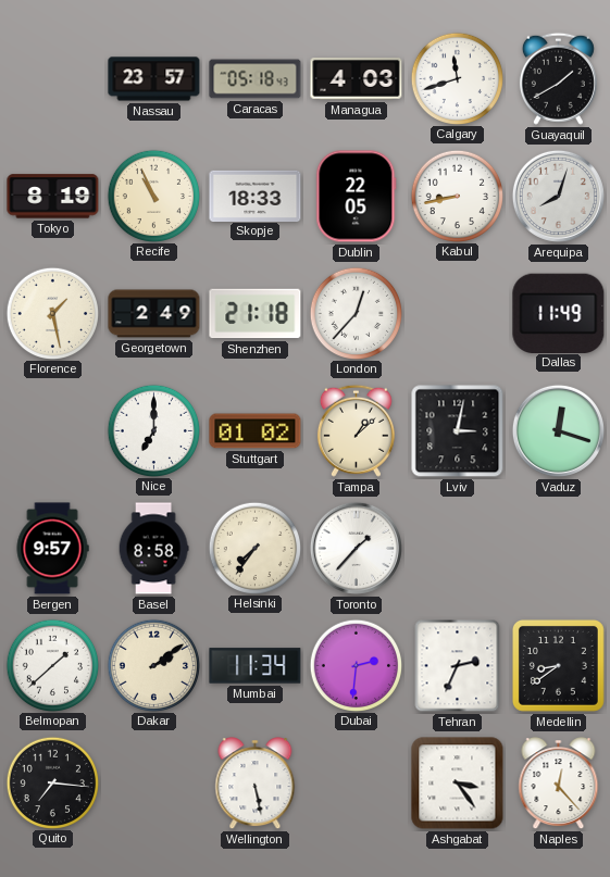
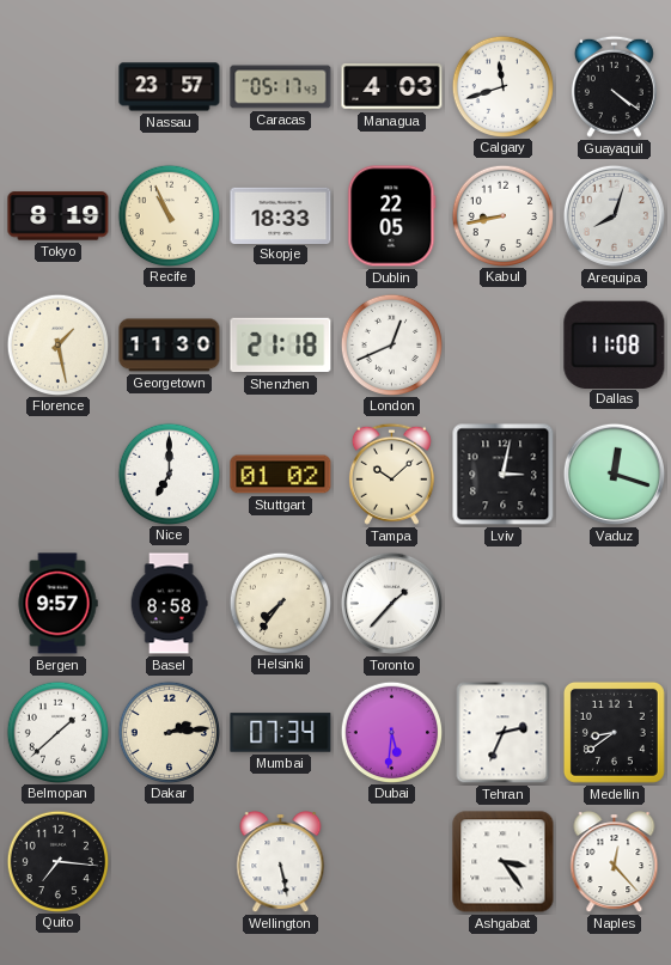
Caracas: 05:18 -> 05:17 (281, 87)
Guayaquil: 1:40 -> 4:21 (614, 86)
Georgetown: 2:49 -> 11:30 (170, 346)
London: 12:37 -> 12:41 (391, 344)
Dallas: 11:49 -> 11:08 (615, 344)
Tampa: 1:08 -> 10:08 (391, 474)
Dakar: 2:09 -> 2:14 (169, 732)
Mumbai: 11:34 -> 07:34 (281, 733)
Dubai: 2:31 -> 5:31 (391, 732)
